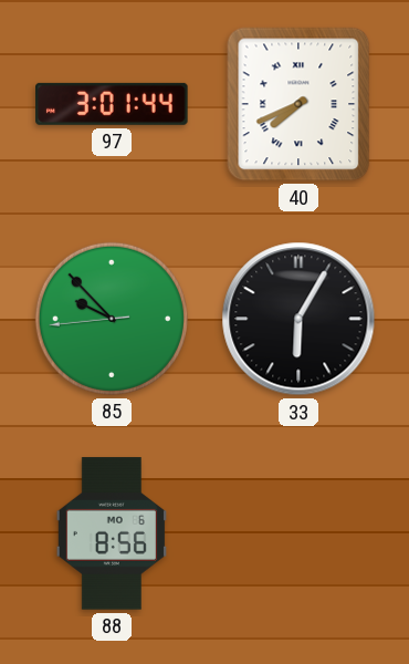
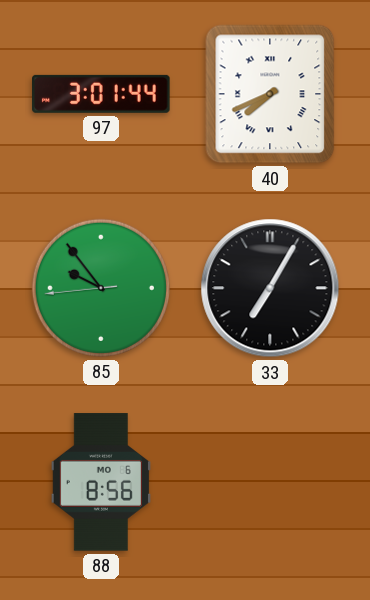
85: 9:52 -> 9:53 (101, 288)
33: 6:05 -> 7:05 (270, 288)
